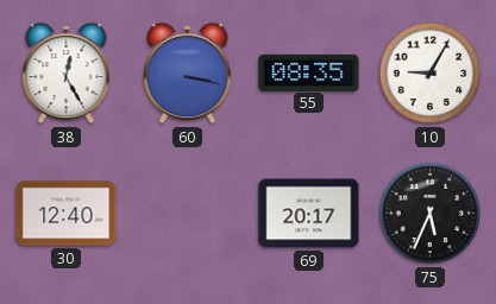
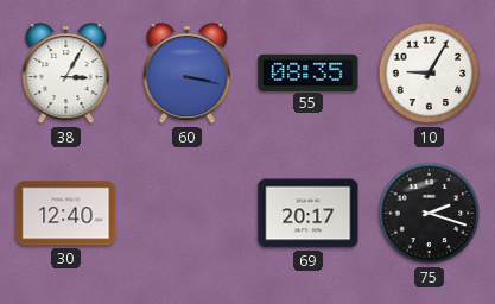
38: 12:25 -> 3:05 (66, 74)
75: 5:34 -> 2:18 (430, 214)
